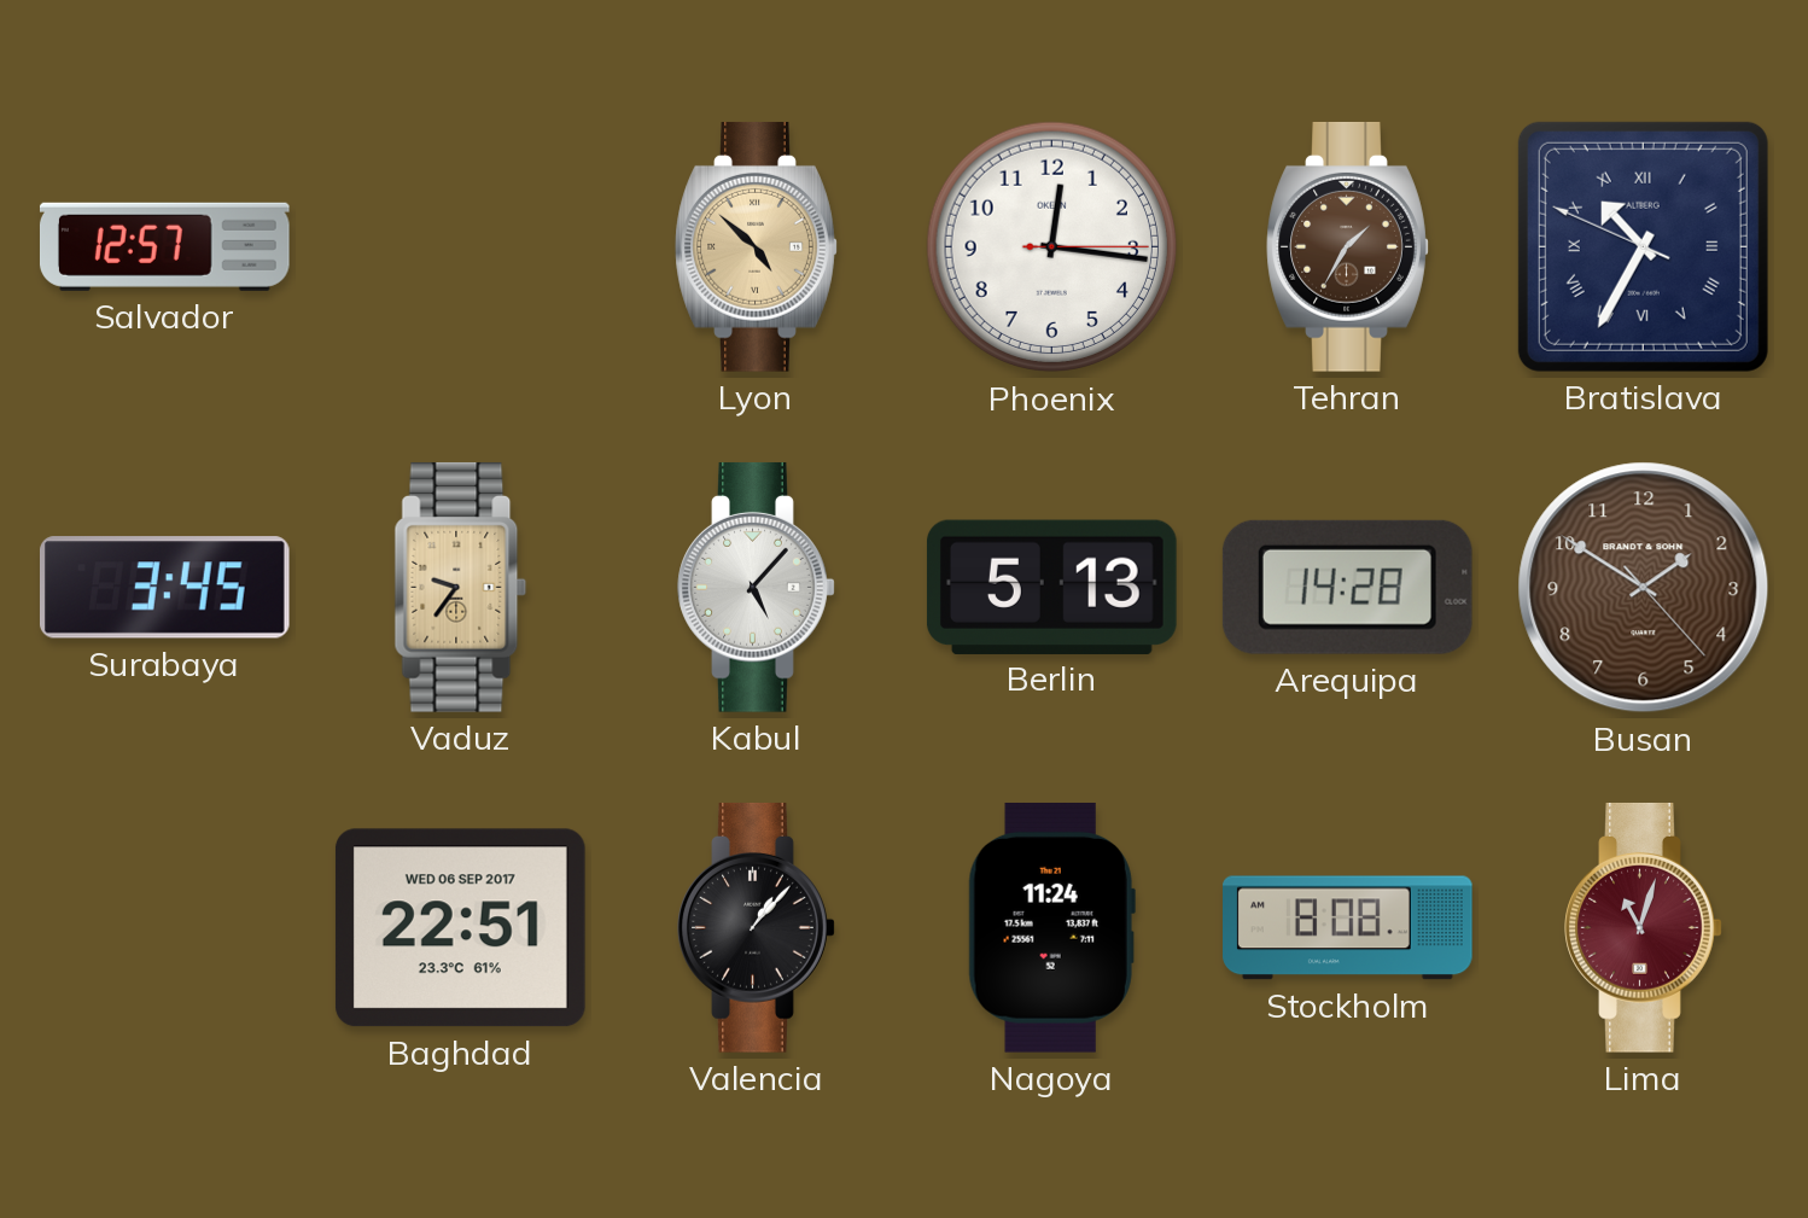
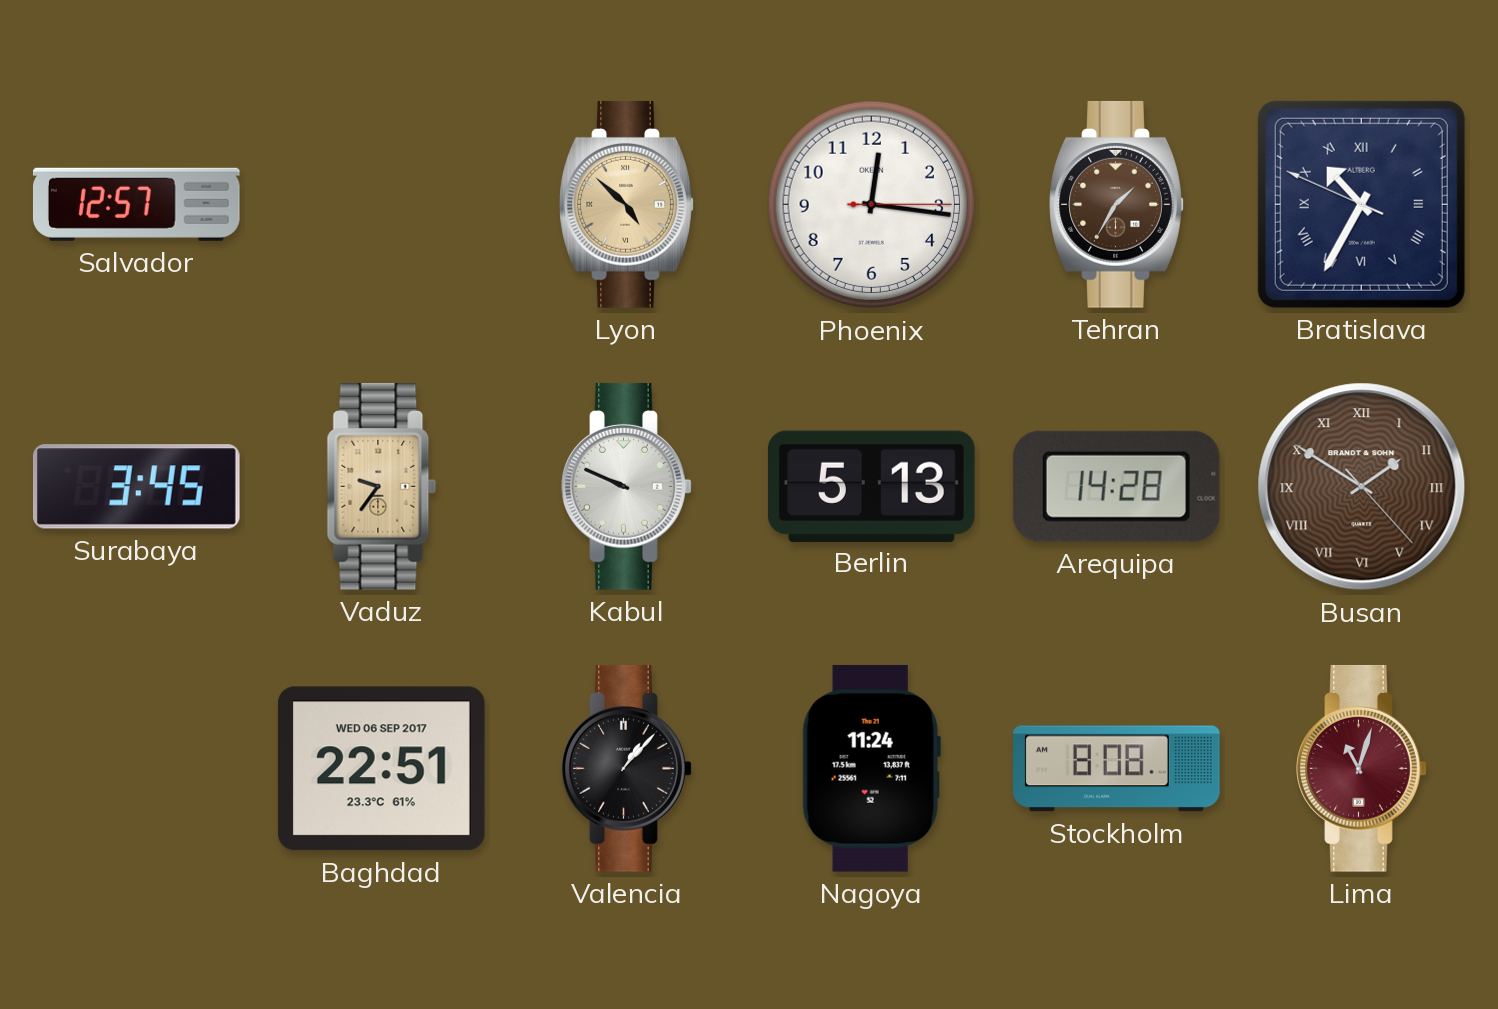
Kabul: 5:07 -> 9:49 (627, 487)
Busan numerals: Arabic -> Roman (1362, 487)
